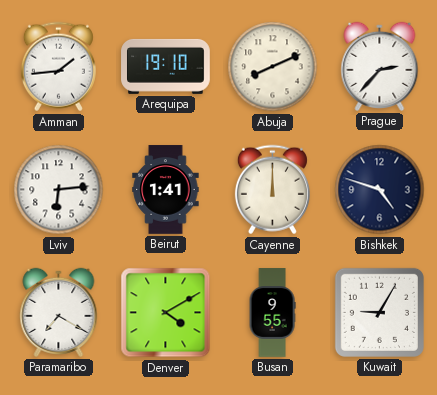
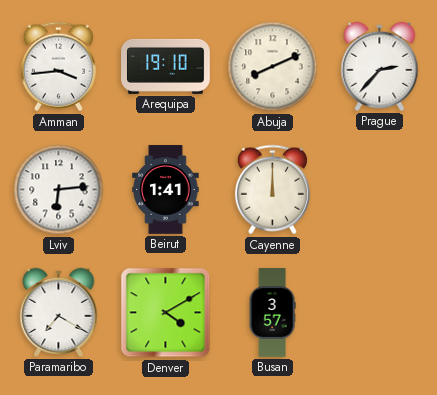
Amman: 1:44 -> 3:44 (58, 67)
Bishkek: 4:48 -> none (380, 190)
Busan: 9:55 -> 3:57 (272, 313)
Kuwait: 9:05 -> none (379, 312)
